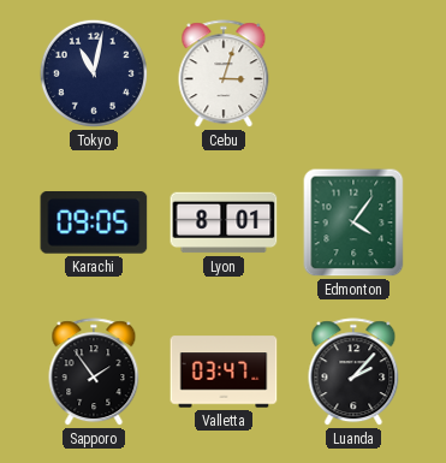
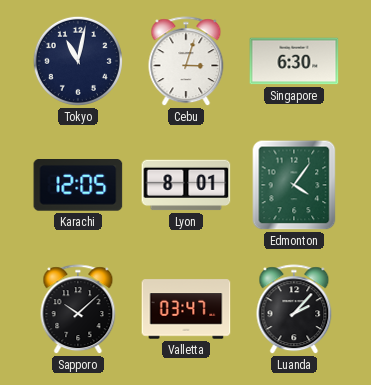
Singapore: none -> 6:30 (294, 61)
Karachi: 09:05 -> 12:05 (78, 185)
Sapporo: 1:54 -> 10:08 (78, 310)
